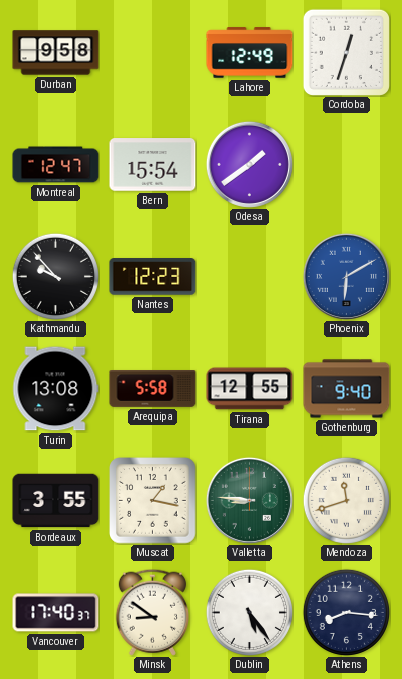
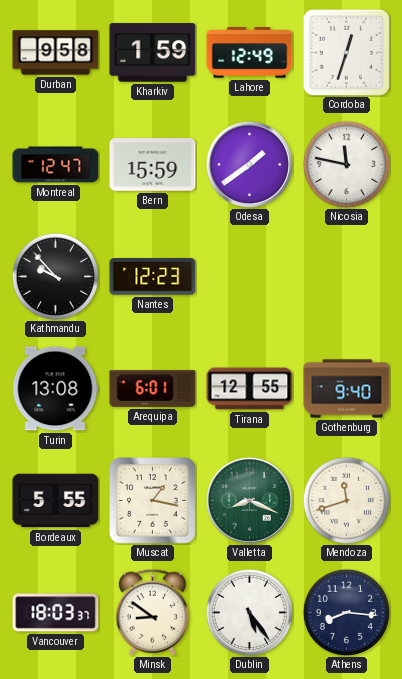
Kharkiv: none -> 1:59 (153, 53)
Bern: 15:54 -> 15:59 (153, 165)
Nicosia: none -> 11:47 (346, 164)
Phoenix: 6:10 -> none (346, 276)
Arequipa: 5:58 -> 6:01 (153, 389)
Bordeaux: 3:55 -> 5:55 (56, 501)
Valletta: 8:46 -> 8:19 (249, 500)
Vancouver: 17:40 -> 18:03 (56, 613)
